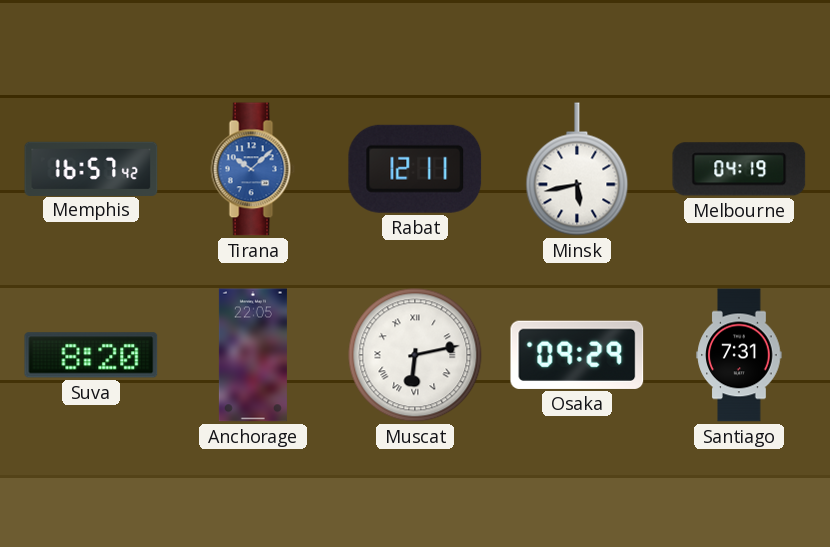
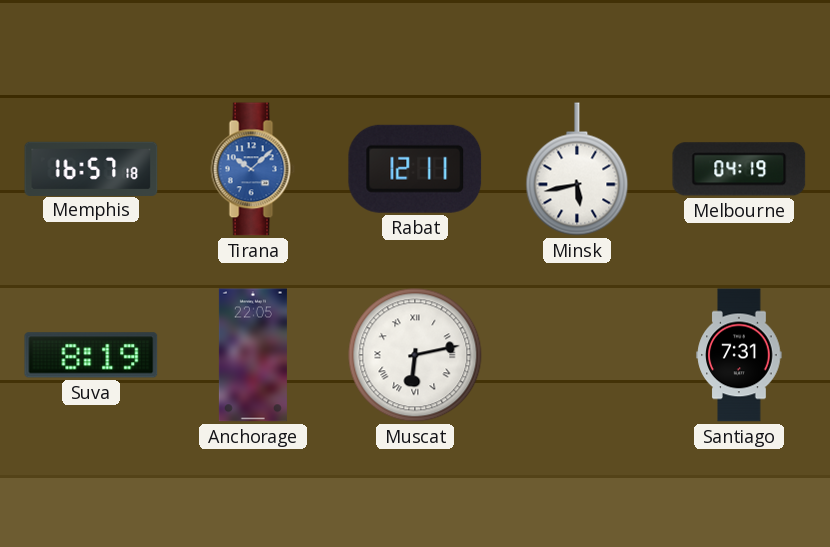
Memphis: 16:57:42 -> 16:57:18 (91, 168)
Suva: 8:20 -> 8:19 (91, 355)
Osaka: 09:29 -> none (577, 355)
